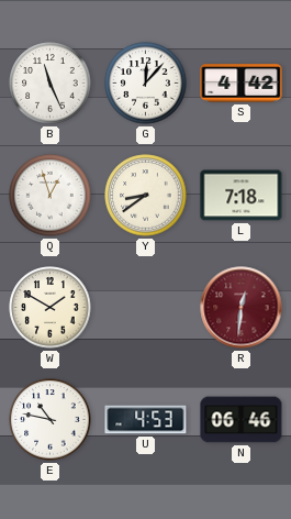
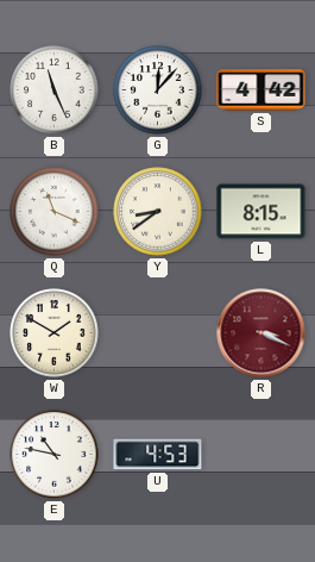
Q: 12:57 -> 11:19 (55, 212)
L: 7:18 -> 8:15 (262, 212)
R: 12:31 -> 3:19 (262, 333)
N: 06:46 -> none (242, 420)
